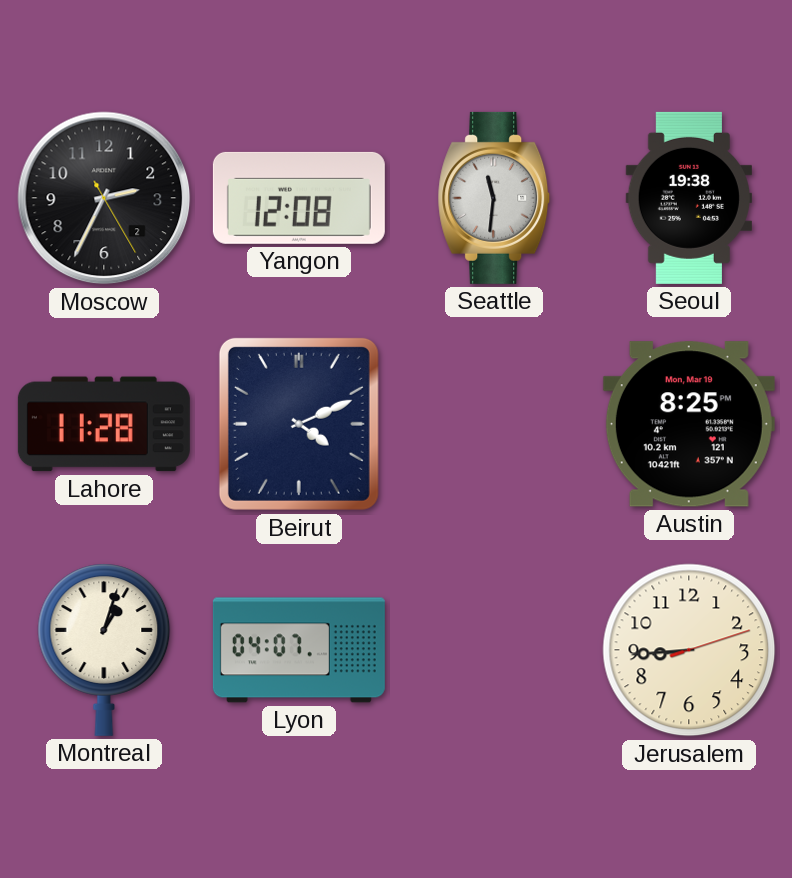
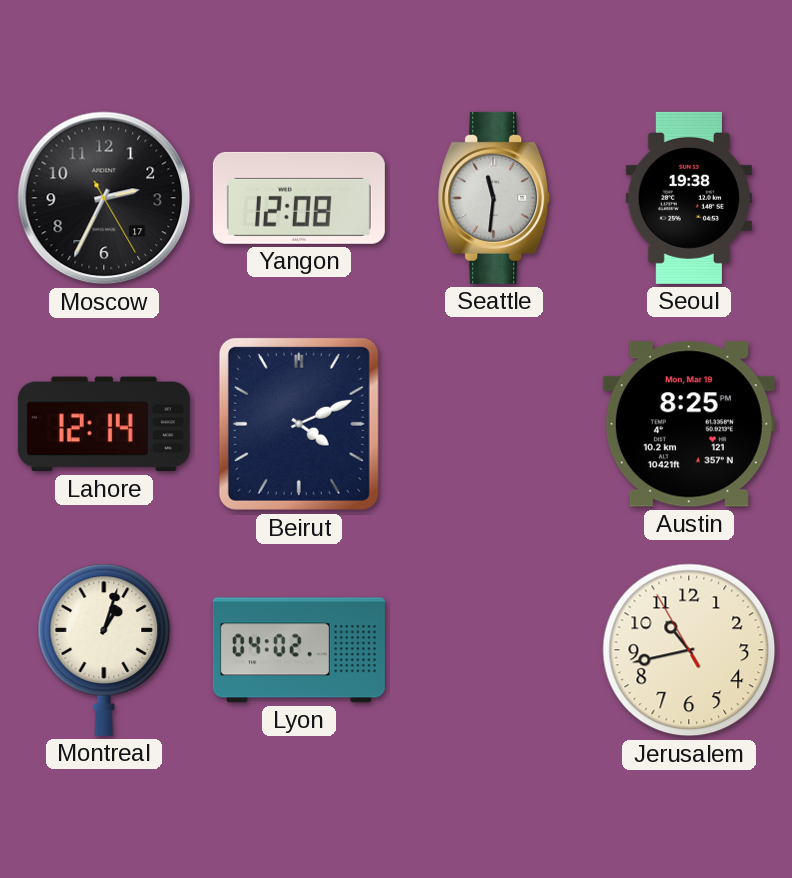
Moscow date: 2 -> 17 (104, 198)
Lahore: 11:28 -> 12:14 (104, 424)
Lyon: 04:07 -> 04:02 (299, 650)
Jerusalem: 8:44 -> 10:42 (689, 650)
